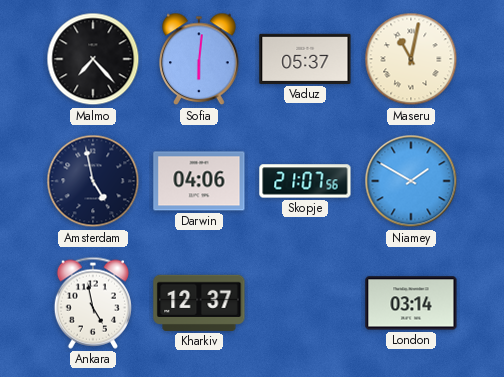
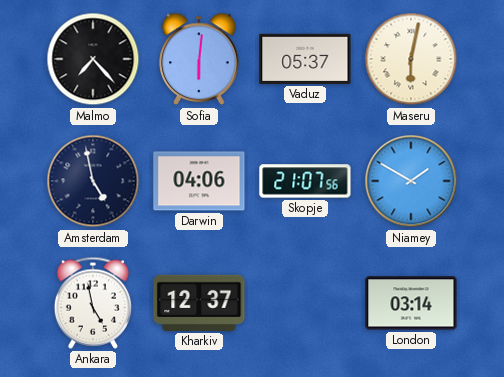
Maseru: 11:02 -> 6:02 (411, 59)
